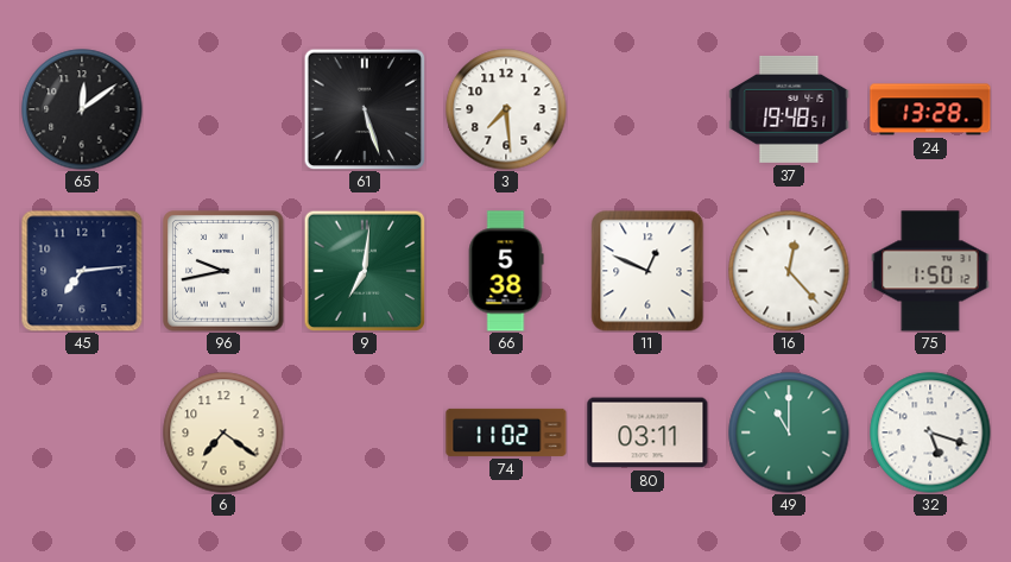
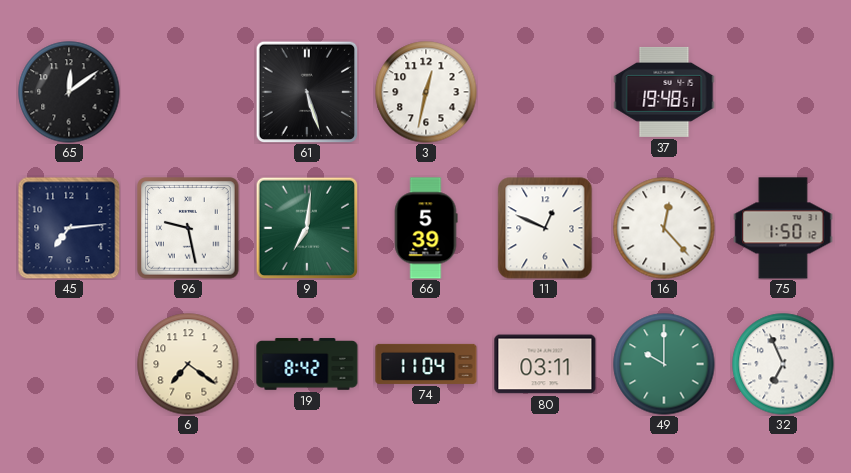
3: 7:29 -> 12:32 (426, 92)
24: 13:28 -> none (930, 109)
96: 9:43 -> 9:28 (188, 228)
66: 5:38 -> 5:39 (426, 228)
19: none -> 8:42 (307, 364)
74: 11:02 -> 11:04 (426, 364)
49: 11:00 -> 10:00 (664, 364)
32: 5:18 -> 6:56 (783, 364)
